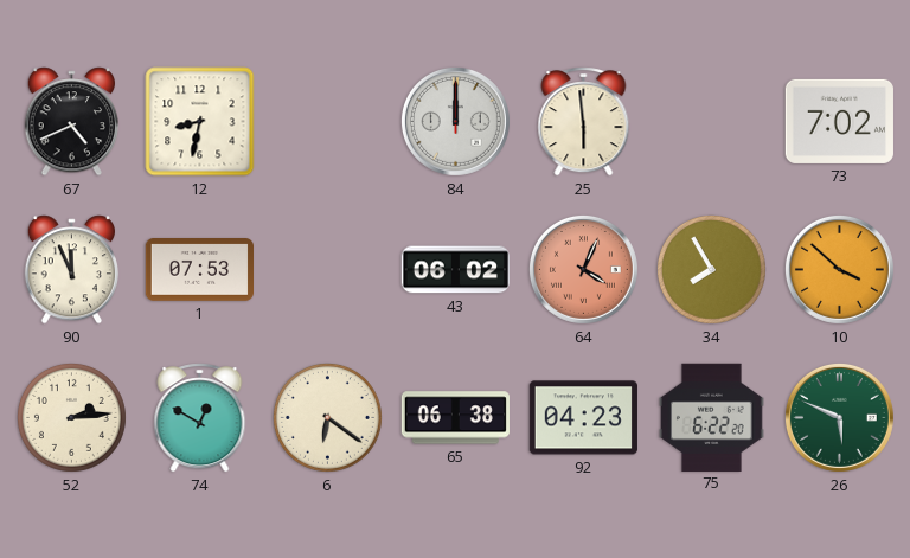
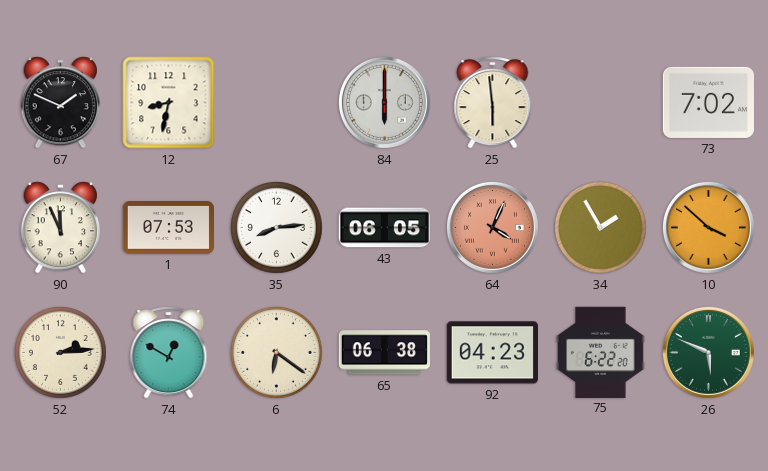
67: 4:41 -> 1:49 (61, 103)
84: 12:00 -> 6:00 (384, 102)
35: none -> 8:14 (276, 227)
43: 06:02 -> 06:05 (384, 228)
34: 7:55 -> 1:55 (600, 227)
